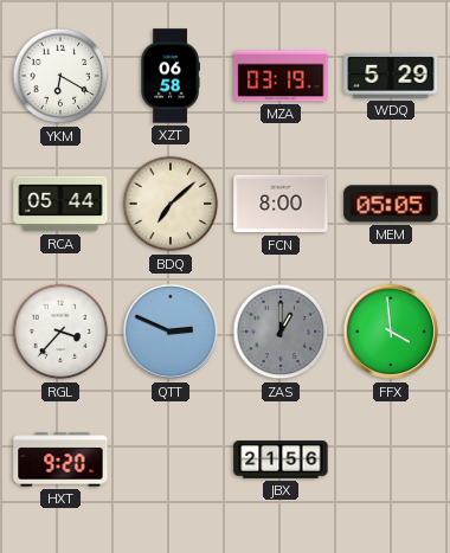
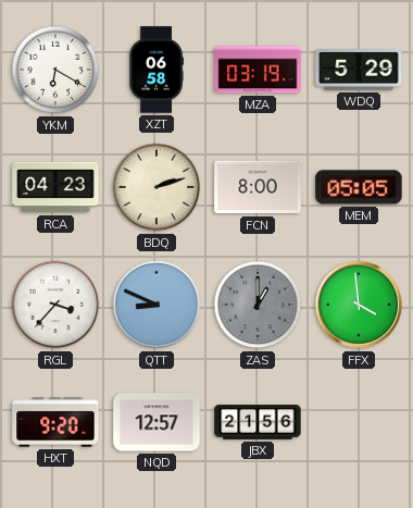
RCA: 05:44 -> 04:23 (55, 187)
BDQ: 7:08 -> 2:12 (157, 187)
QTT: 2:49 -> 8:49 (157, 305)
NQD: none -> 12:57 (157, 422)
